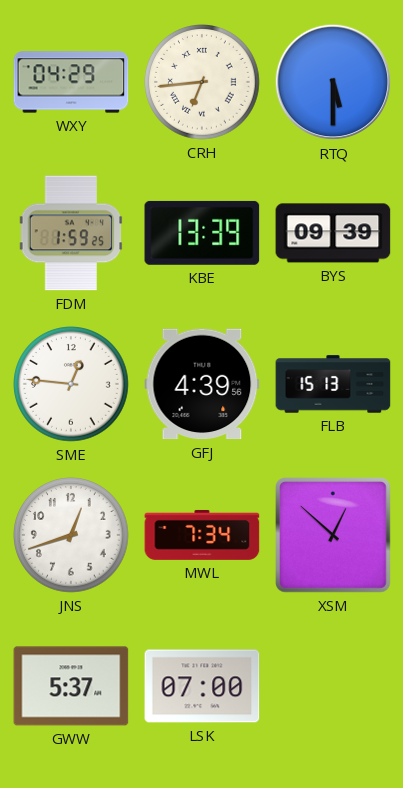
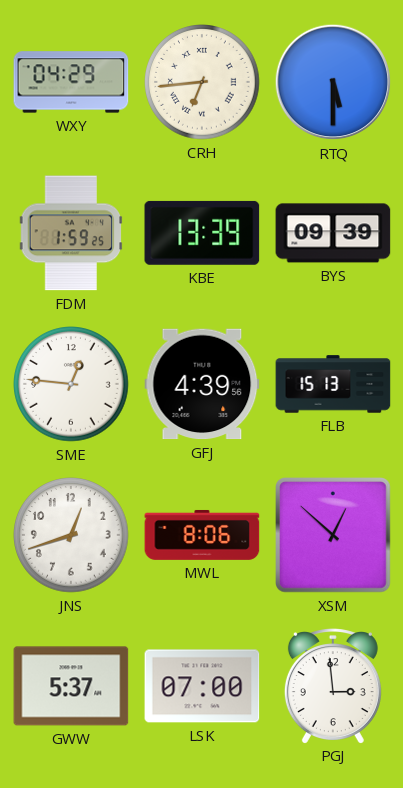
MWL: 7:34 -> 8:06 (202, 535)
PGJ: none -> 2:59 (333, 686)
